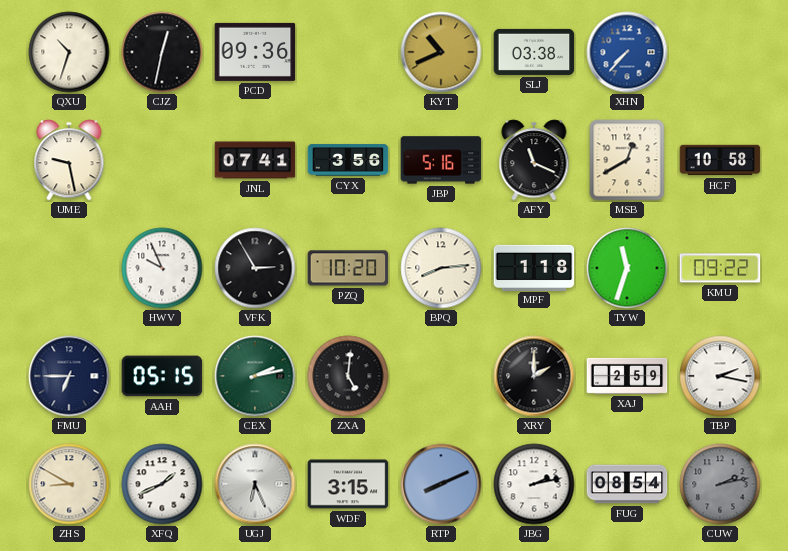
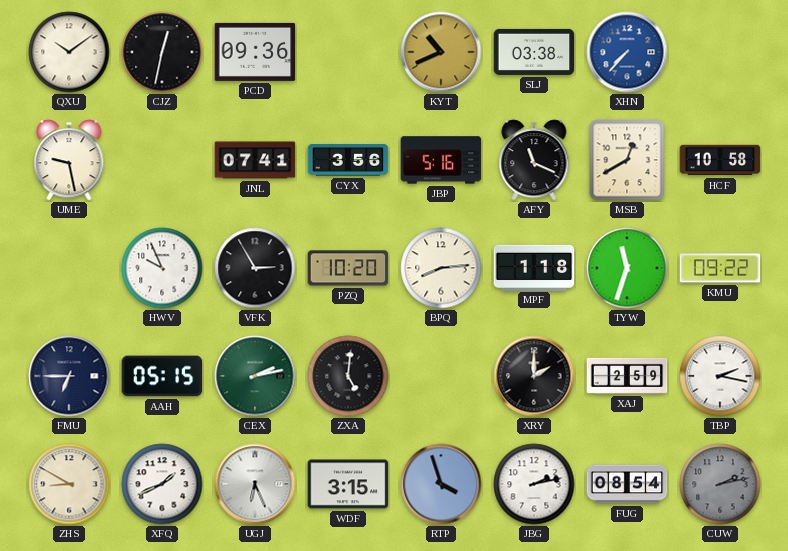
QXU: 10:33 -> 10:09 (69, 52)
RTP: 8:11 -> 3:57 (441, 484)
